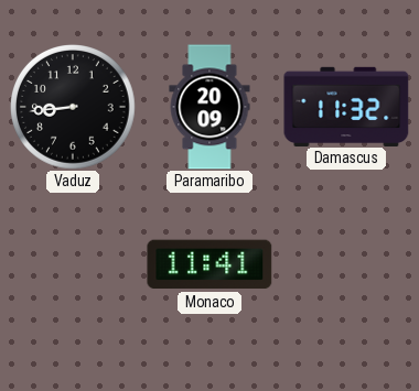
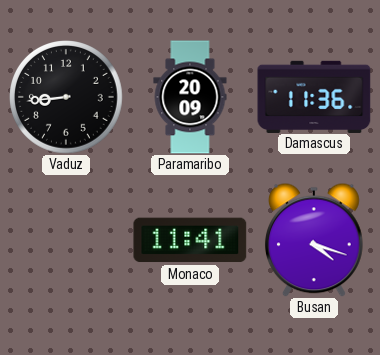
Damascus: 11:32 -> 11:36 (314, 96)
Busan: none -> 4:18 (314, 240)
